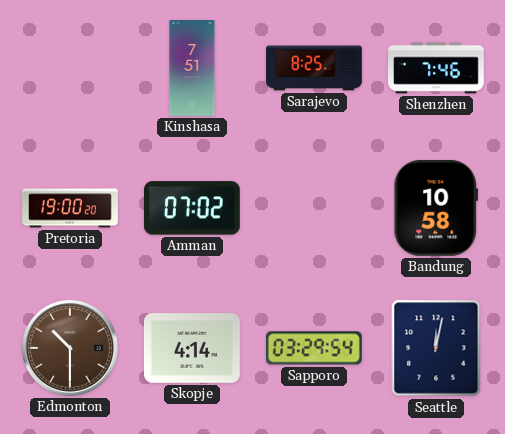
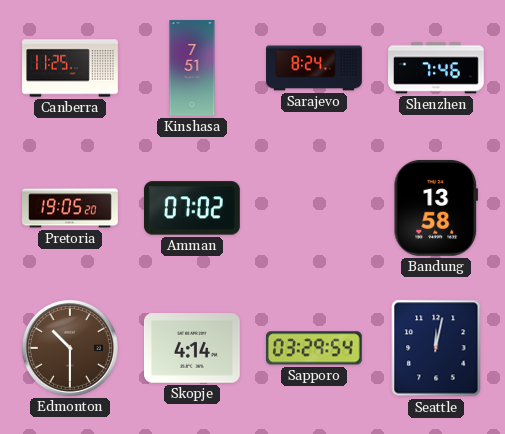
Canberra: none -> 11:25 (70, 68)
Sarajevo: 8:25 -> 8:24 (314, 68)
Pretoria: 19:00 -> 19:05 (70, 208)
Bandung: 10:58 -> 13:58 (435, 208)
